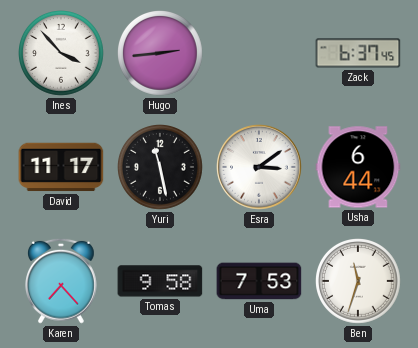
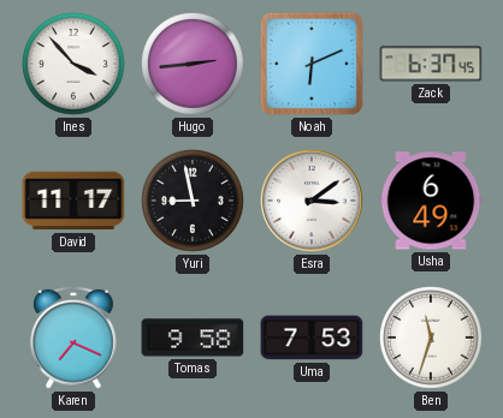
Noah: none -> 6:11 (312, 64)
Yuri: 11:28 -> 8:58 (194, 202)
Usha: 6:44 -> 6:49 (431, 201)
Karen: 7:23 -> 7:19 (75, 338)
